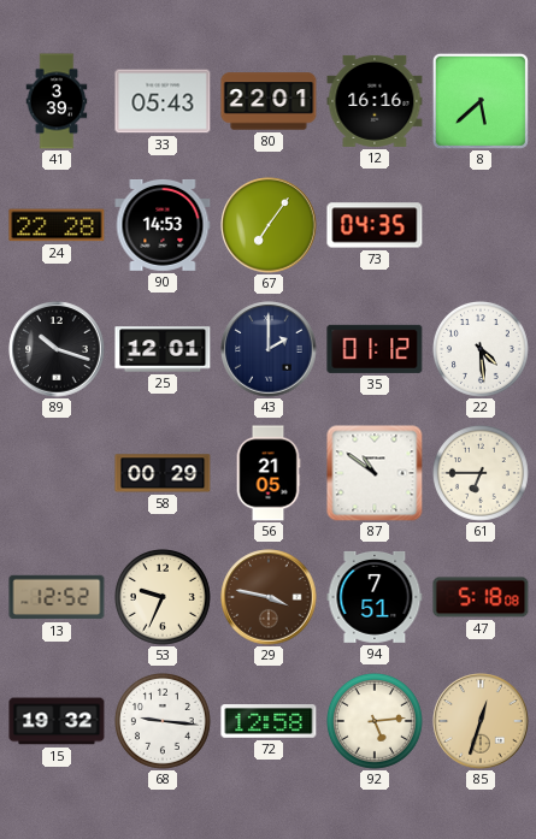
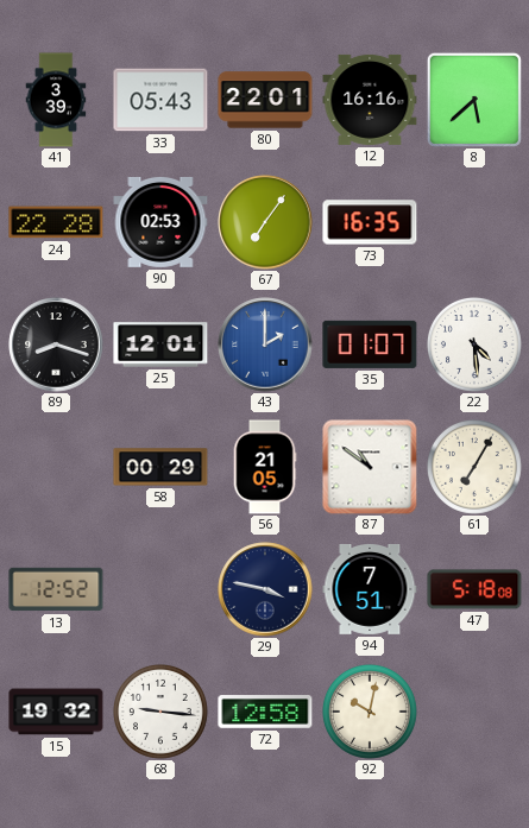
90: 14:53 -> 02:53 (160, 222)
73: 04:35 -> 16:35 (370, 222)
89: 10:18 -> 8:18 (56, 345)
43 dial: navy -> blue (265, 345)
35: 01:12 -> 01:07 (370, 345)
61: 6:45 -> 7:05 (474, 467)
53: 9:34 -> none (163, 597)
29 dial: brown -> navy (265, 589)
92: 5:14 -> 10:02 (370, 712)
85: 12:33 -> none (481, 721)
